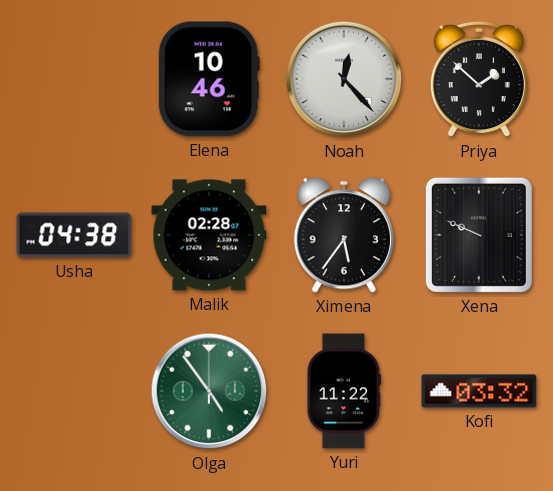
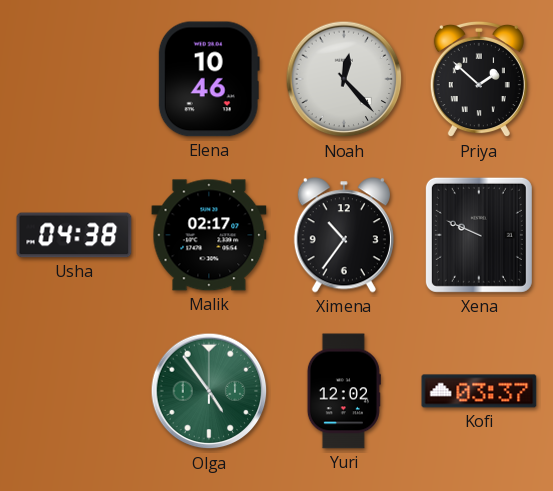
Malik: 02:28 -> 02:17 (209, 235)
Ximena: 5:36 -> 10:36 (344, 235)
Yuri: 11:22 -> 12:02 (344, 391)
Kofi: 03:32 -> 03:37 (479, 391)
